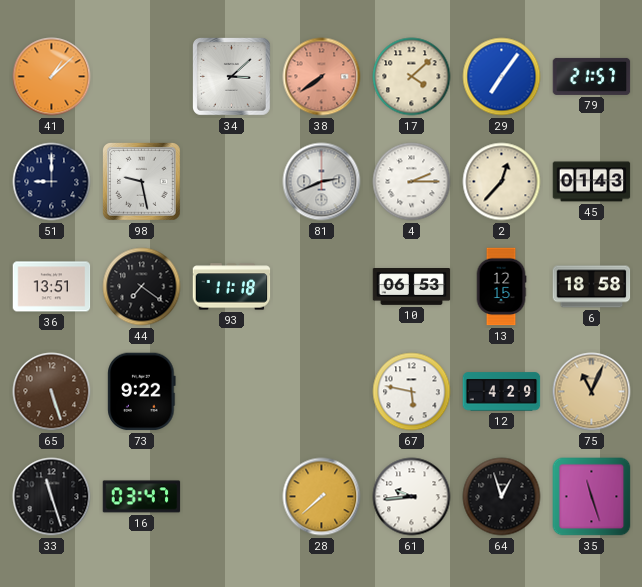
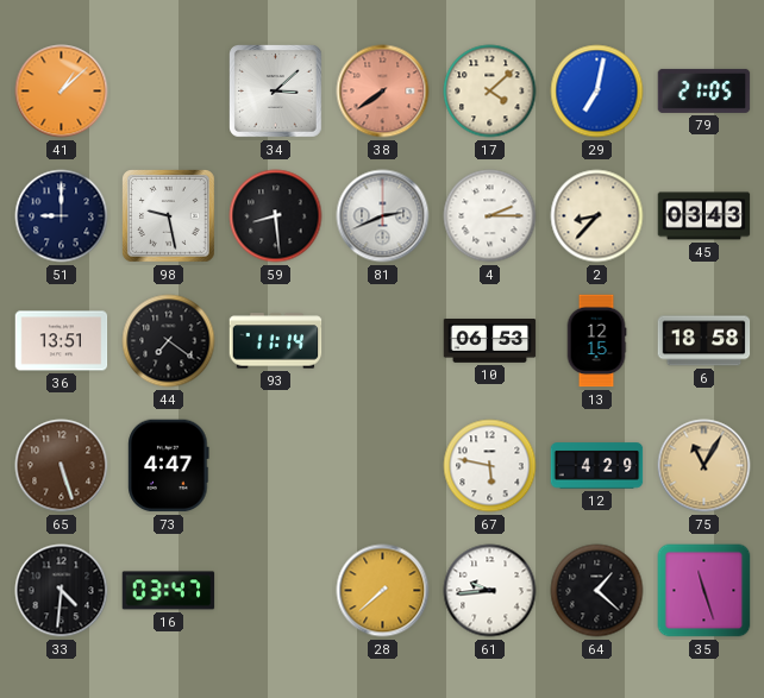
29: 7:06 -> 7:02 (597, 92)
79: 21:57 -> 21:05 (704, 90)
59: none -> 8:29 (276, 216)
2: 12:37 -> 8:37 (597, 216)
45: 01:43 -> 03:43 (704, 216)
93: 11:18 -> 11:14 (276, 341)
73: 9:22 -> 4:47 (169, 466)
75: 11:04 -> 11:05 (704, 466)
33: 11:27 -> 4:31 (62, 591)
64: 12:57 -> 1:22 (597, 591)
